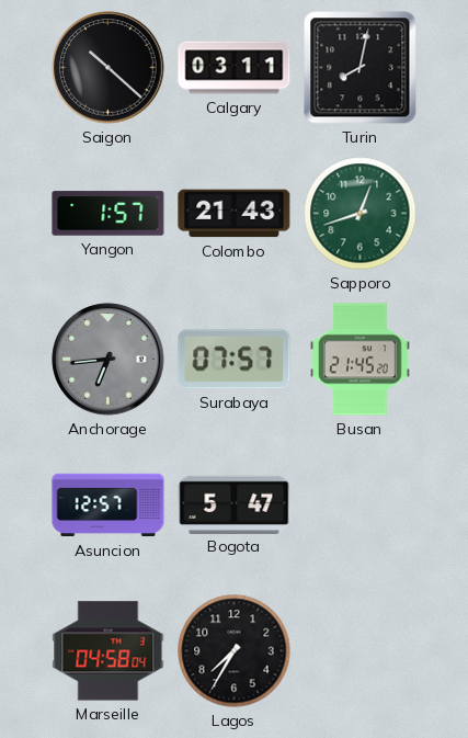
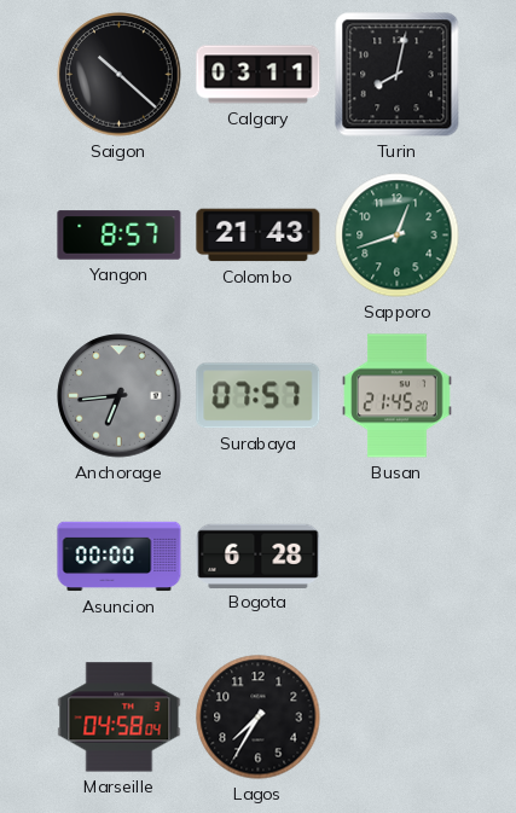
Yangon: 1:57 -> 8:57 (120, 236)
Asuncion: 12:57 -> 00:00 (120, 557)
Bogota: 5:47 -> 6:28 (259, 556)
